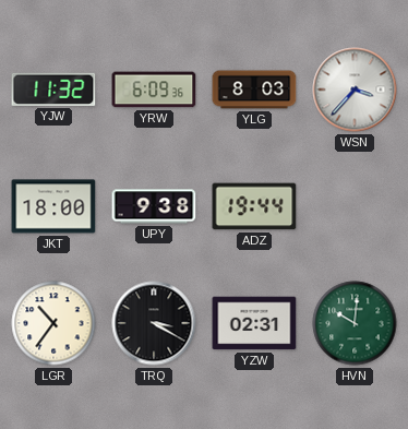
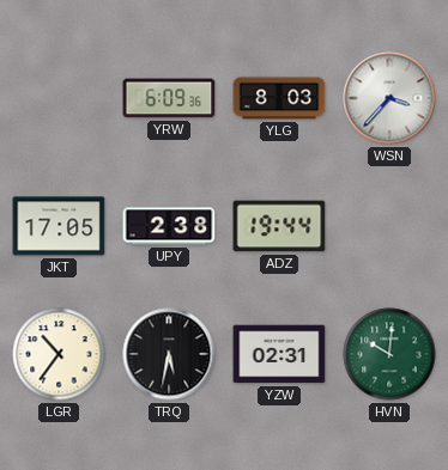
YJW: 11:32 -> none (53, 90)
JKT: 18:00 -> 17:05 (59, 226)
UPY: 9:38 -> 2:38 (169, 226)
TRQ: 3:20 -> 5:32 (169, 354)
